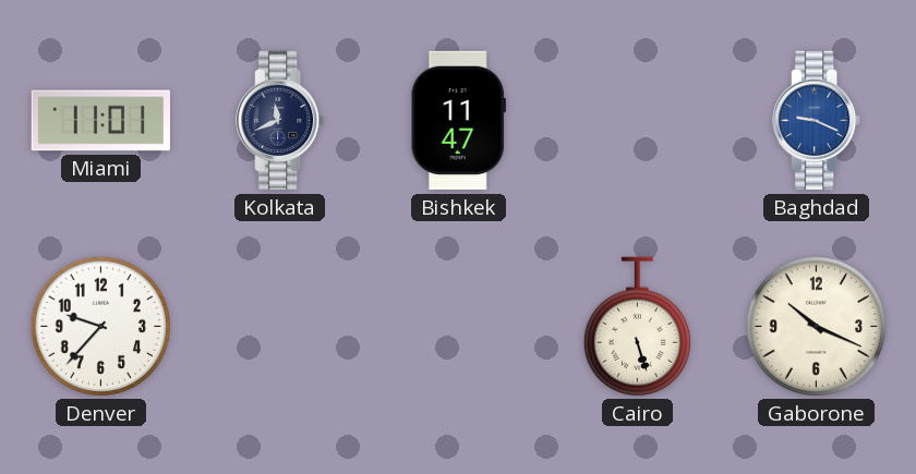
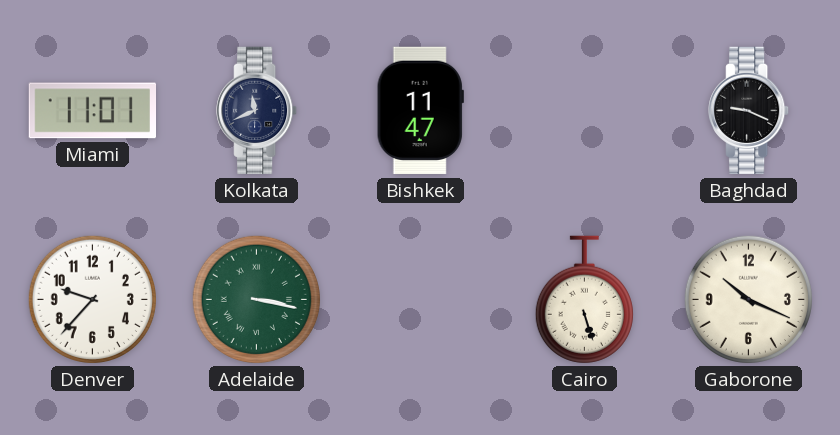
Baghdad dial: blue -> black (749, 111)
Adelaide: none -> 3:17 (256, 299)
